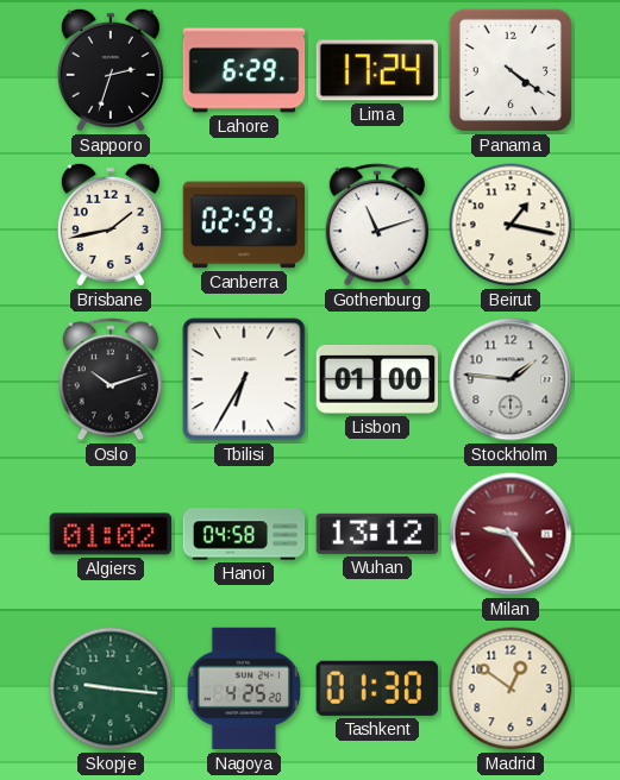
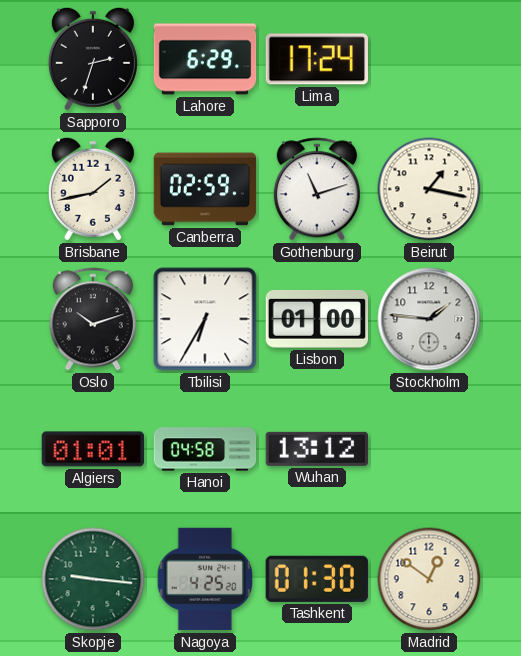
Panama: 4:21 -> none (511, 70)
Algiers: 01:02 -> 01:01 (92, 449)
Milan: 9:24 -> none (511, 534)
